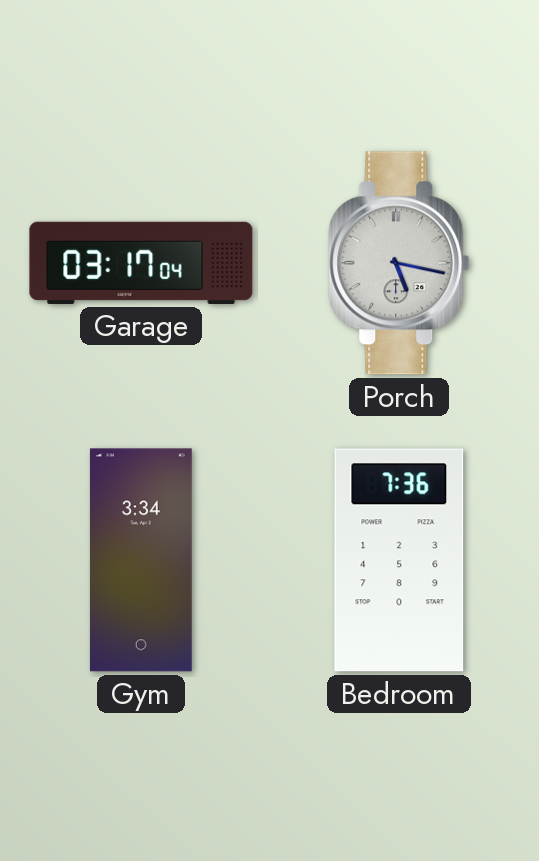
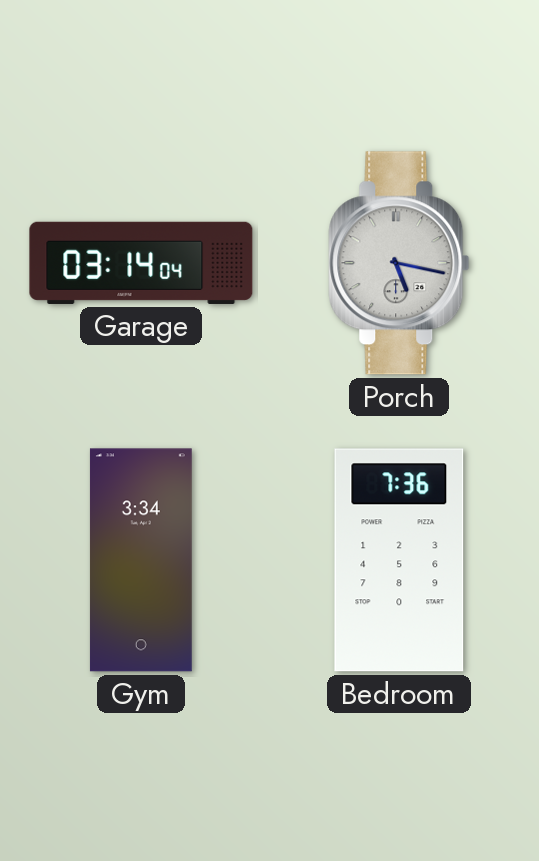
Garage: 03:17 -> 03:14 (141, 263)
